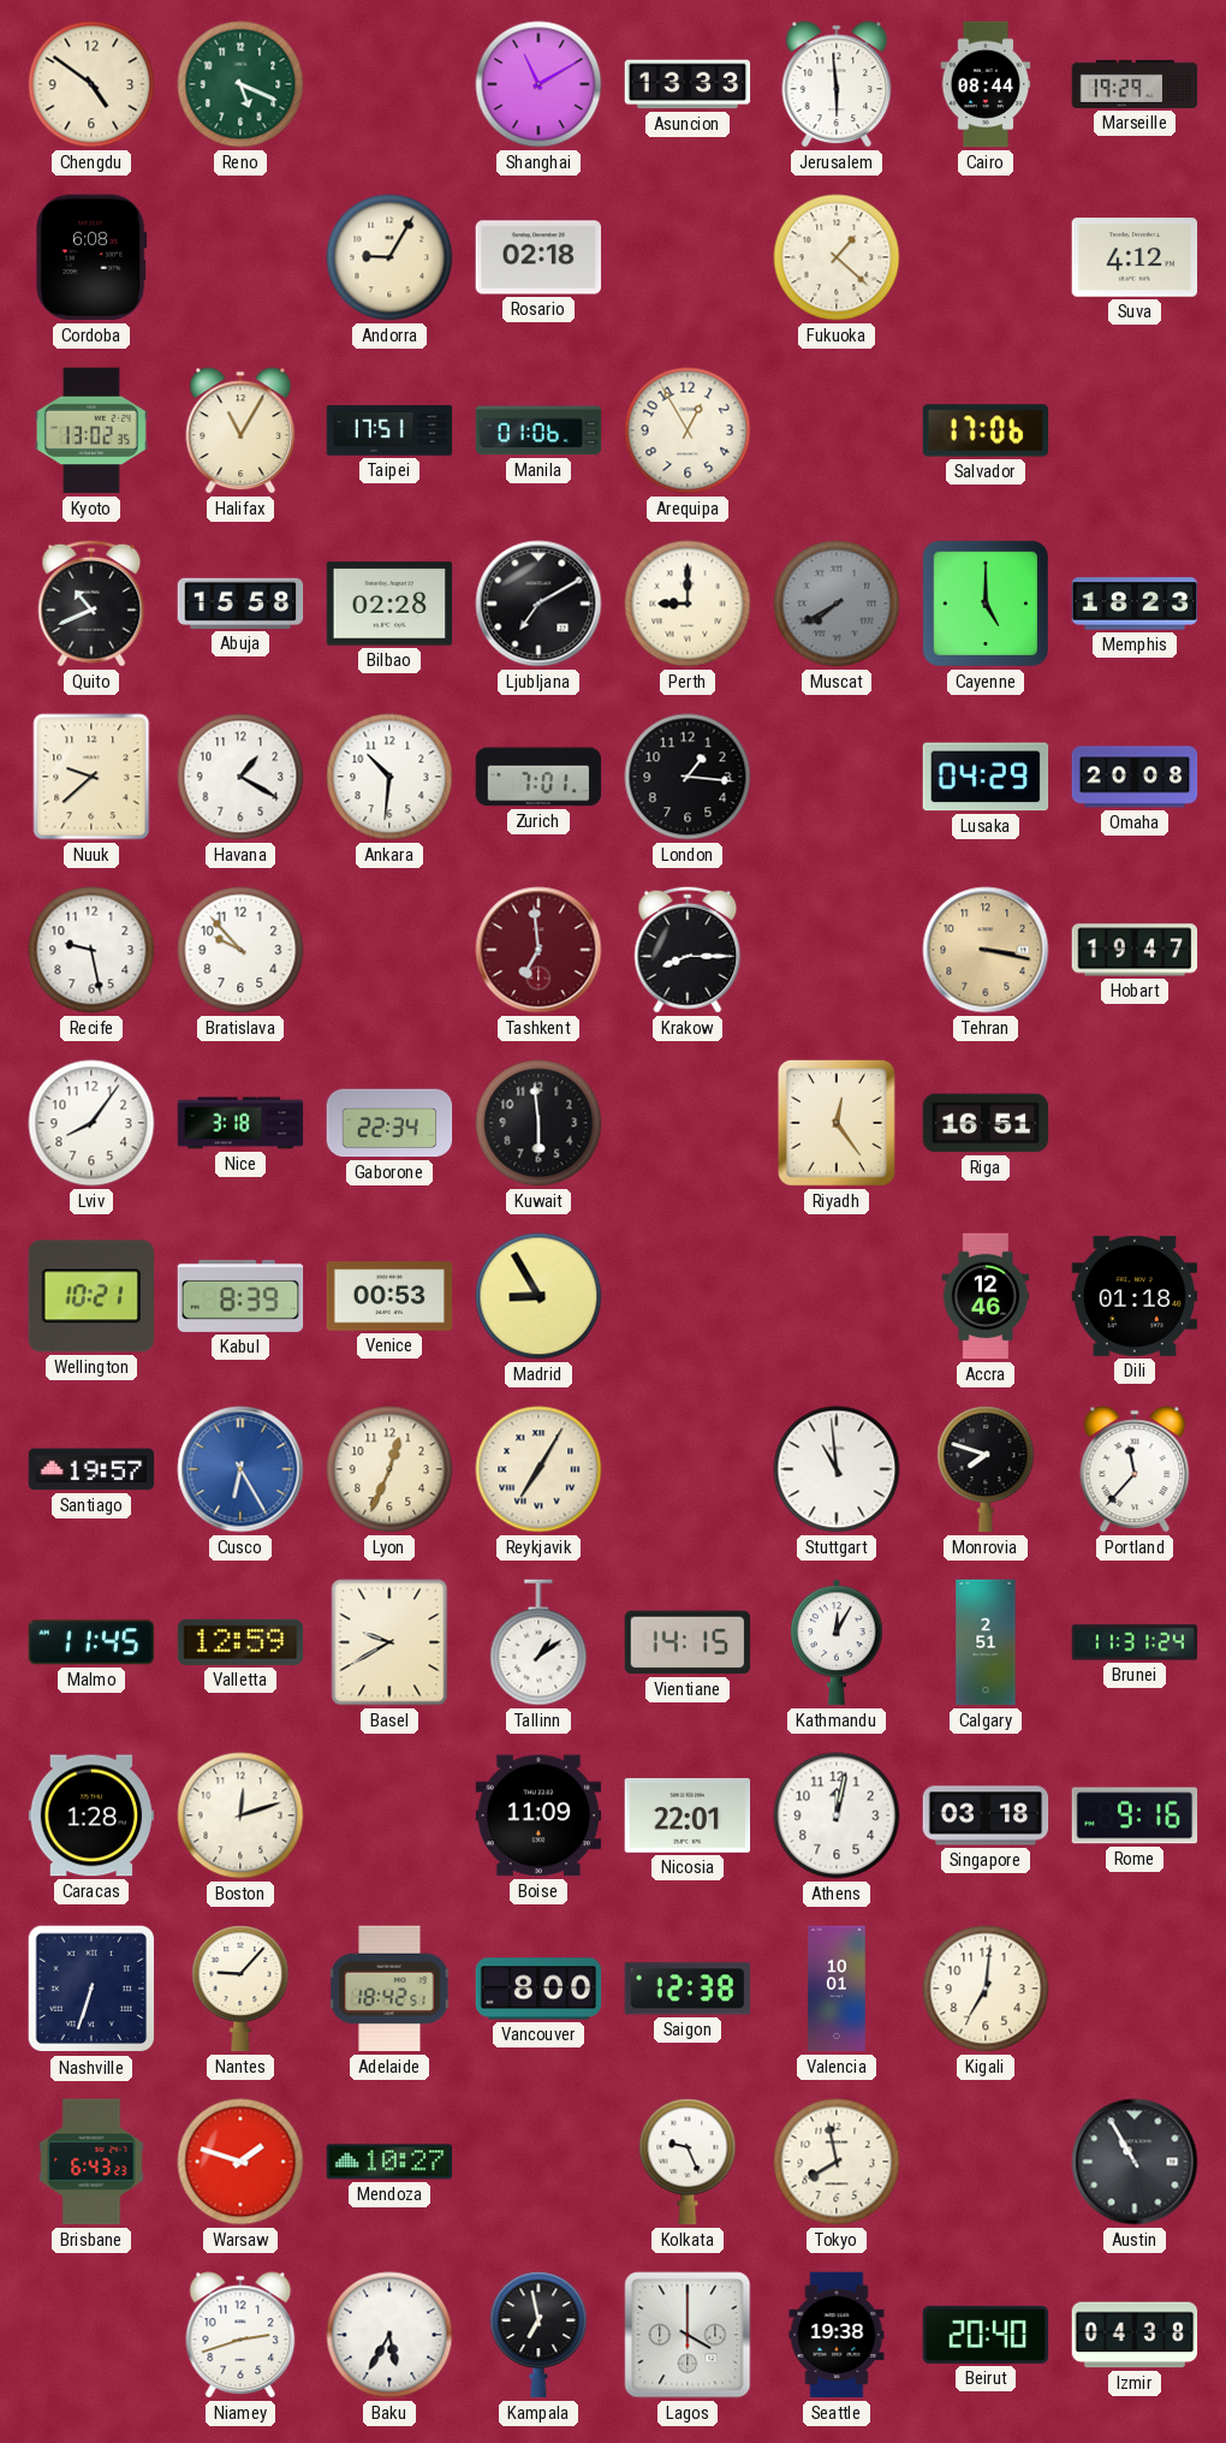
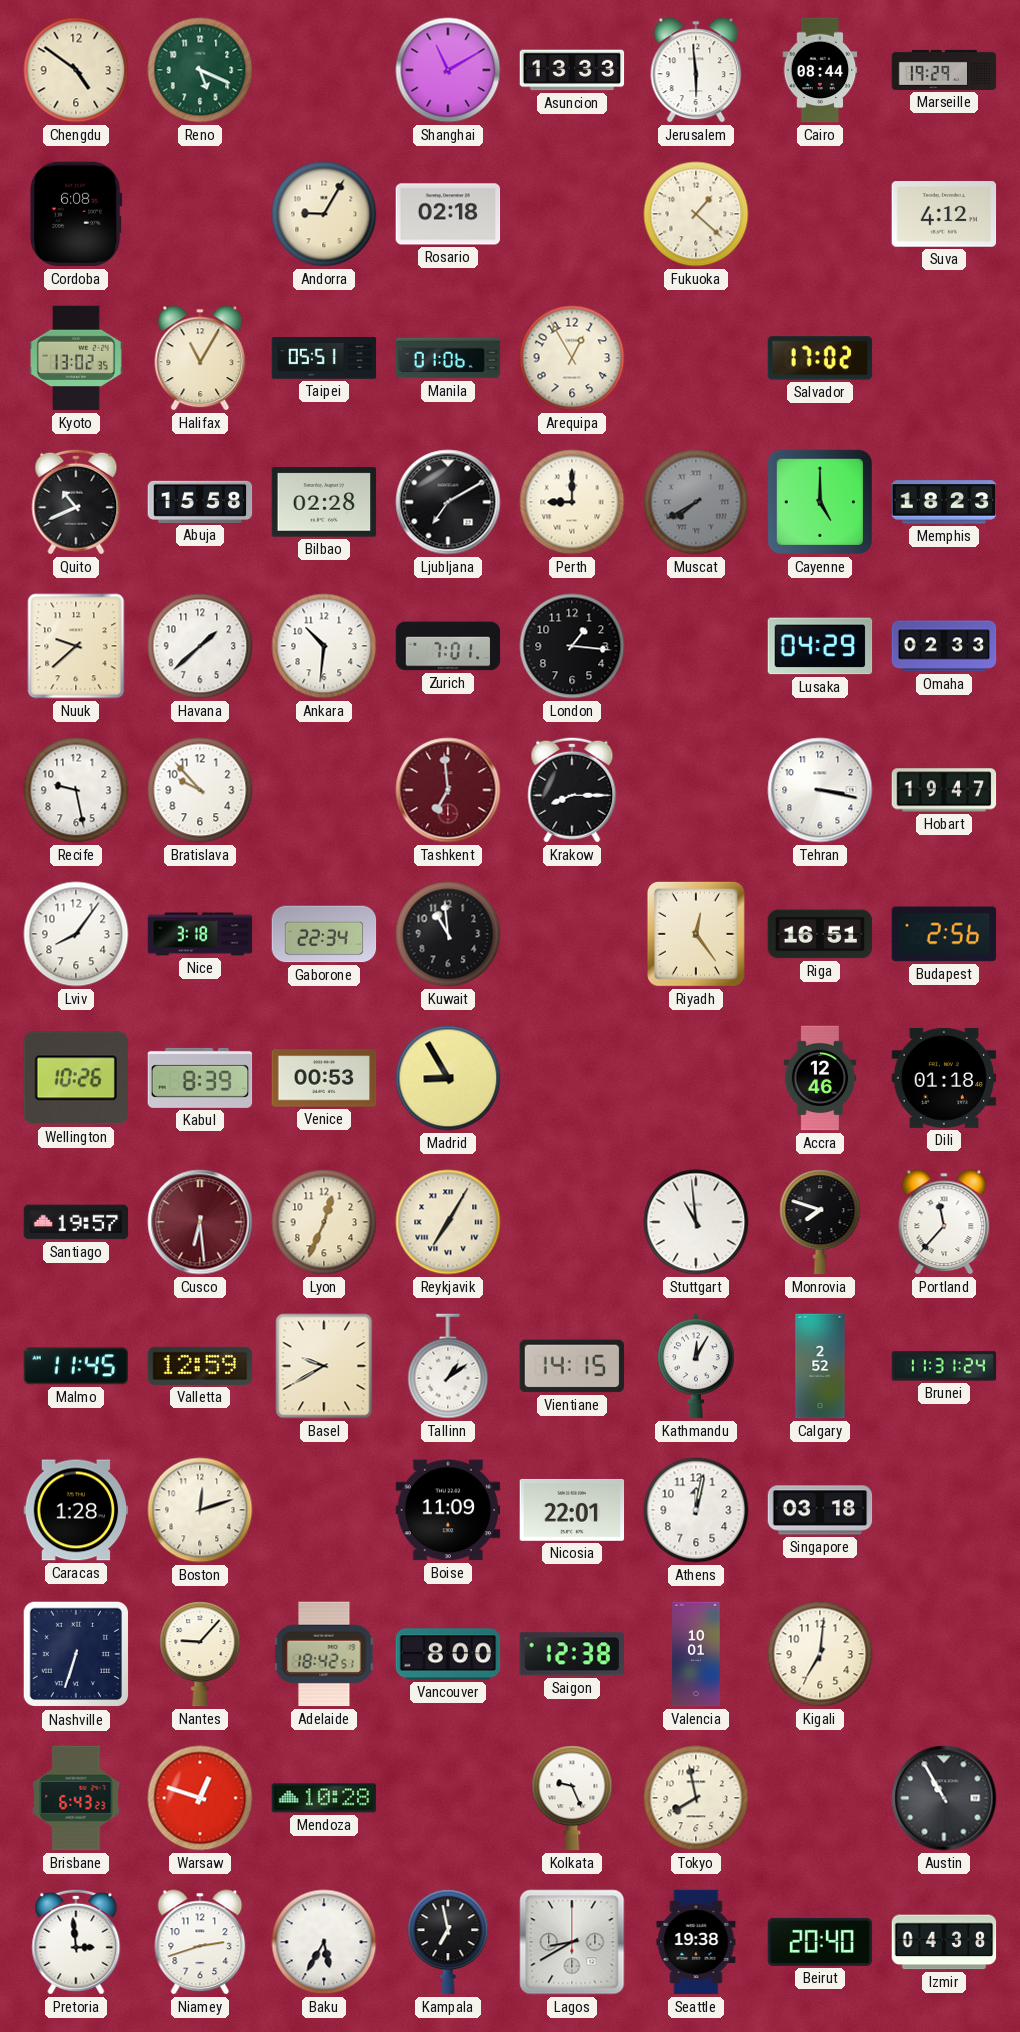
Taipei: 17:51 -> 05:51 (324, 359)
Salvador: 17:06 -> 17:02 (820, 358)
Havana: 1:20 -> 1:38 (200, 646)
Omaha: 20:08 -> 02:33 (944, 646)
Tehran dial: champagne -> white (820, 790)
Kuwait: 5:59 -> 10:59 (448, 934)
Budapest: none -> 2:56 (944, 934)
Wellington: 10:21 -> 10:26 (76, 1078)
Cusco: 6:25 -> 6:29 (200, 1222)
Cusco dial: blue -> burgundy (200, 1222)
Calgary: 2:51 -> 2:52 (820, 1366)
Rome: 9:16 -> none (1135, 1815)
Warsaw: 1:48 -> 12:48 (200, 1798)
Mendoza: 10:27 -> 10:28 (324, 1798)
Pretoria: none -> 2:59 (76, 1942)
Lagos: 4:00 -> 8:40 (572, 1942)
